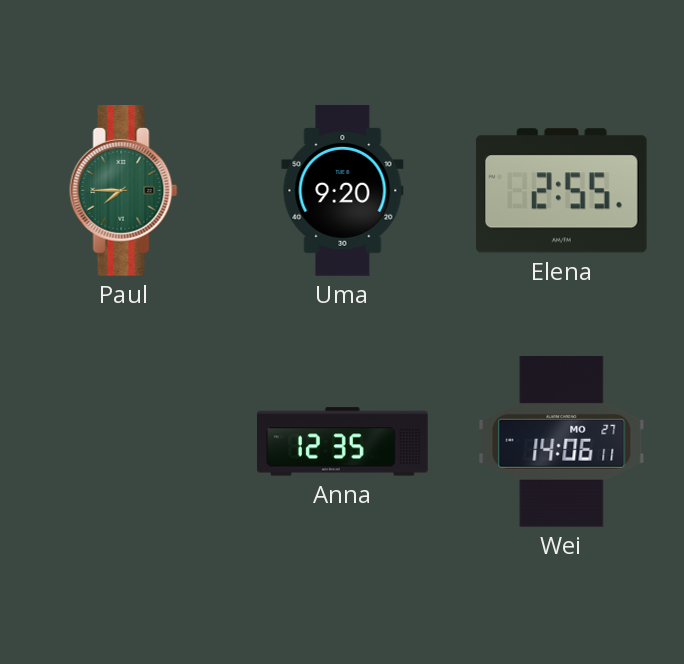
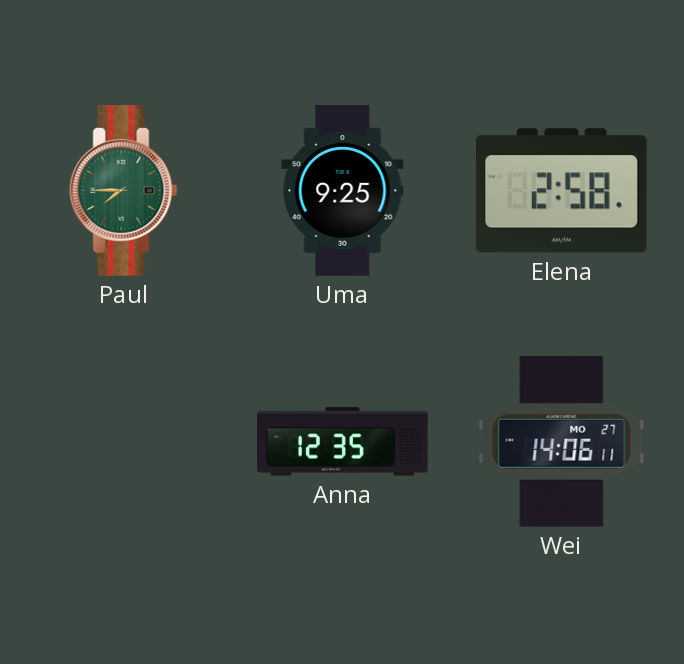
Uma: 9:20 -> 9:25 (343, 191)
Elena: 2:55 -> 2:58 (561, 191)
